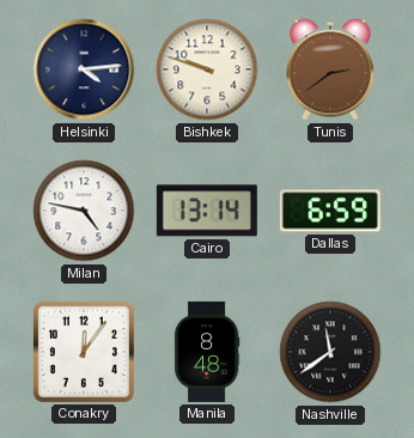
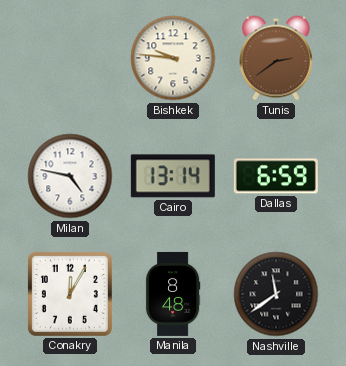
Helsinki: 4:14 -> none (84, 69)
Bishkek: 9:48 -> 9:46 (173, 58)
Conakry: 12:06 -> 12:05 (70, 294)
